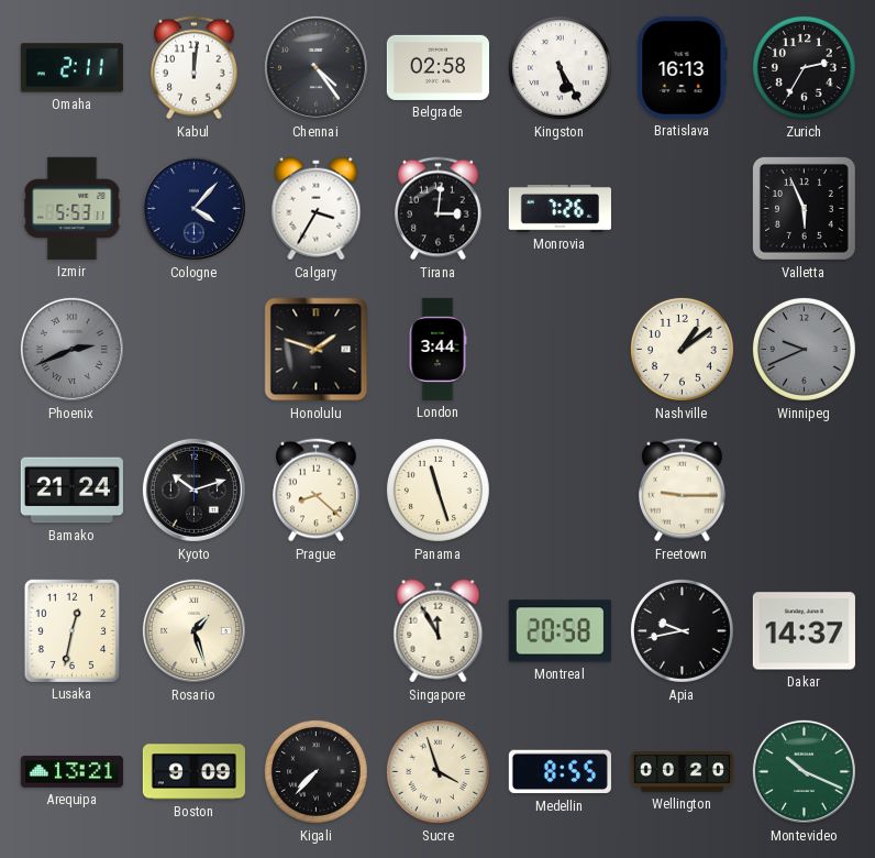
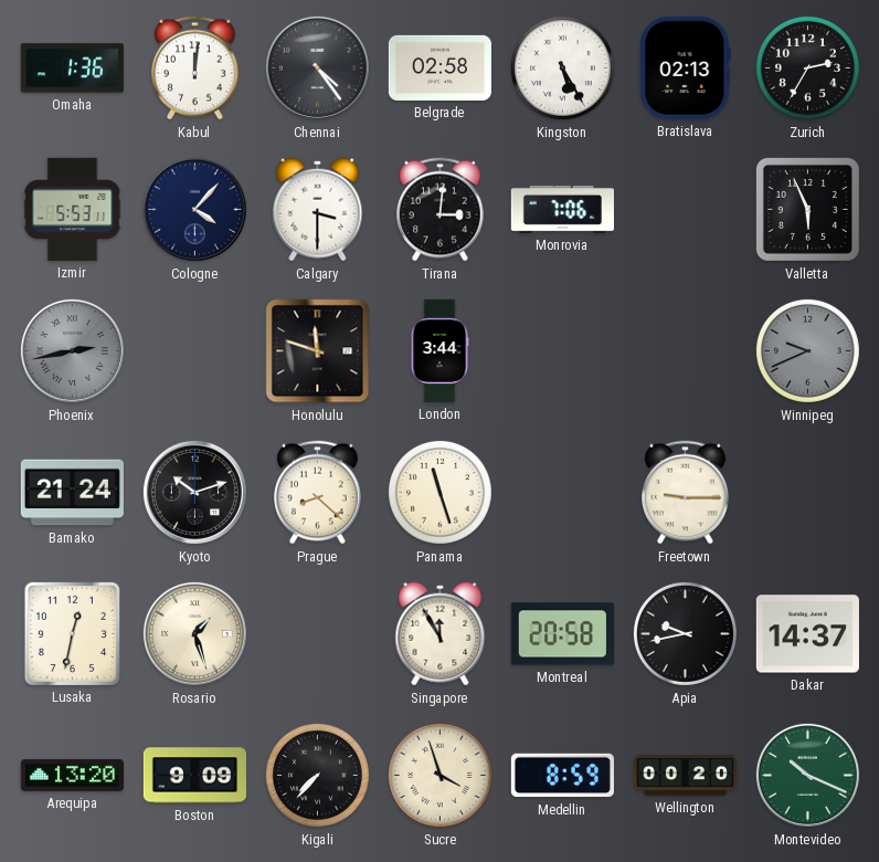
Omaha: 2:11 -> 1:36 (72, 69)
Bratislava: 16:13 -> 02:13 (686, 67)
Calgary: 3:35 -> 3:30 (318, 210)
Monrovia: 7:26 -> 7:06 (562, 209)
Phoenix: 2:41 -> 2:43 (72, 350)
Honolulu: 1:48 -> 11:48 (318, 351)
Nashville: 1:09 -> none (682, 349)
Arequipa: 13:21 -> 13:20 (72, 775)
Medellin: 8:55 -> 8:59 (562, 776)
